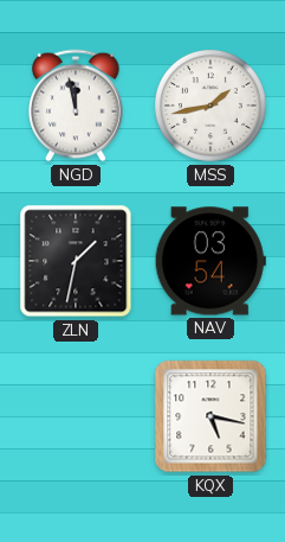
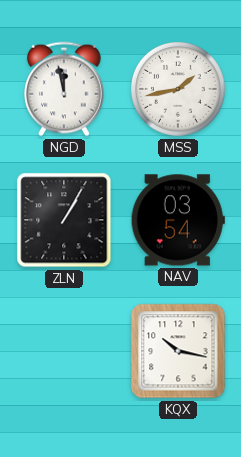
ZLN: 1:32 -> 1:05 (64, 220)
KQX: 5:17 -> 10:17 (178, 351)
